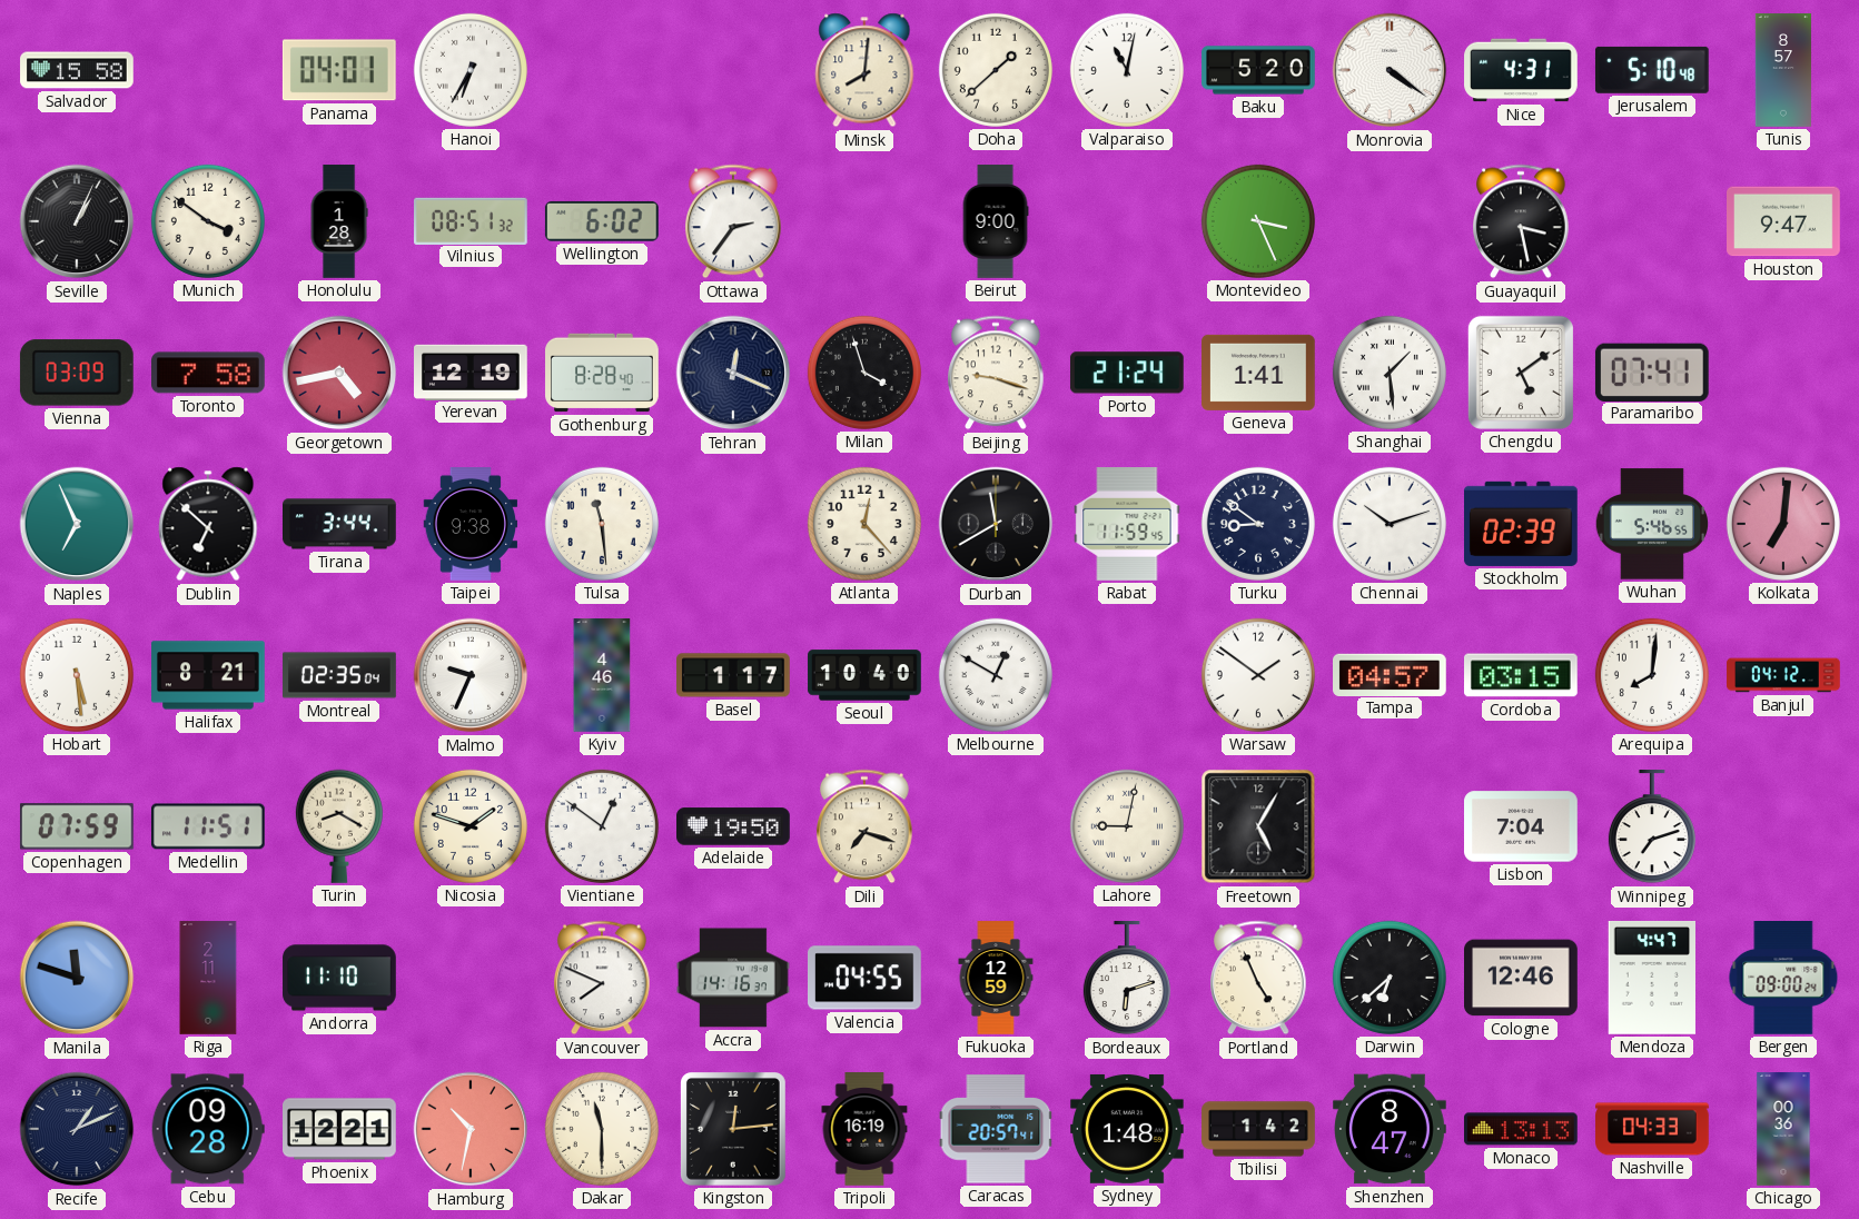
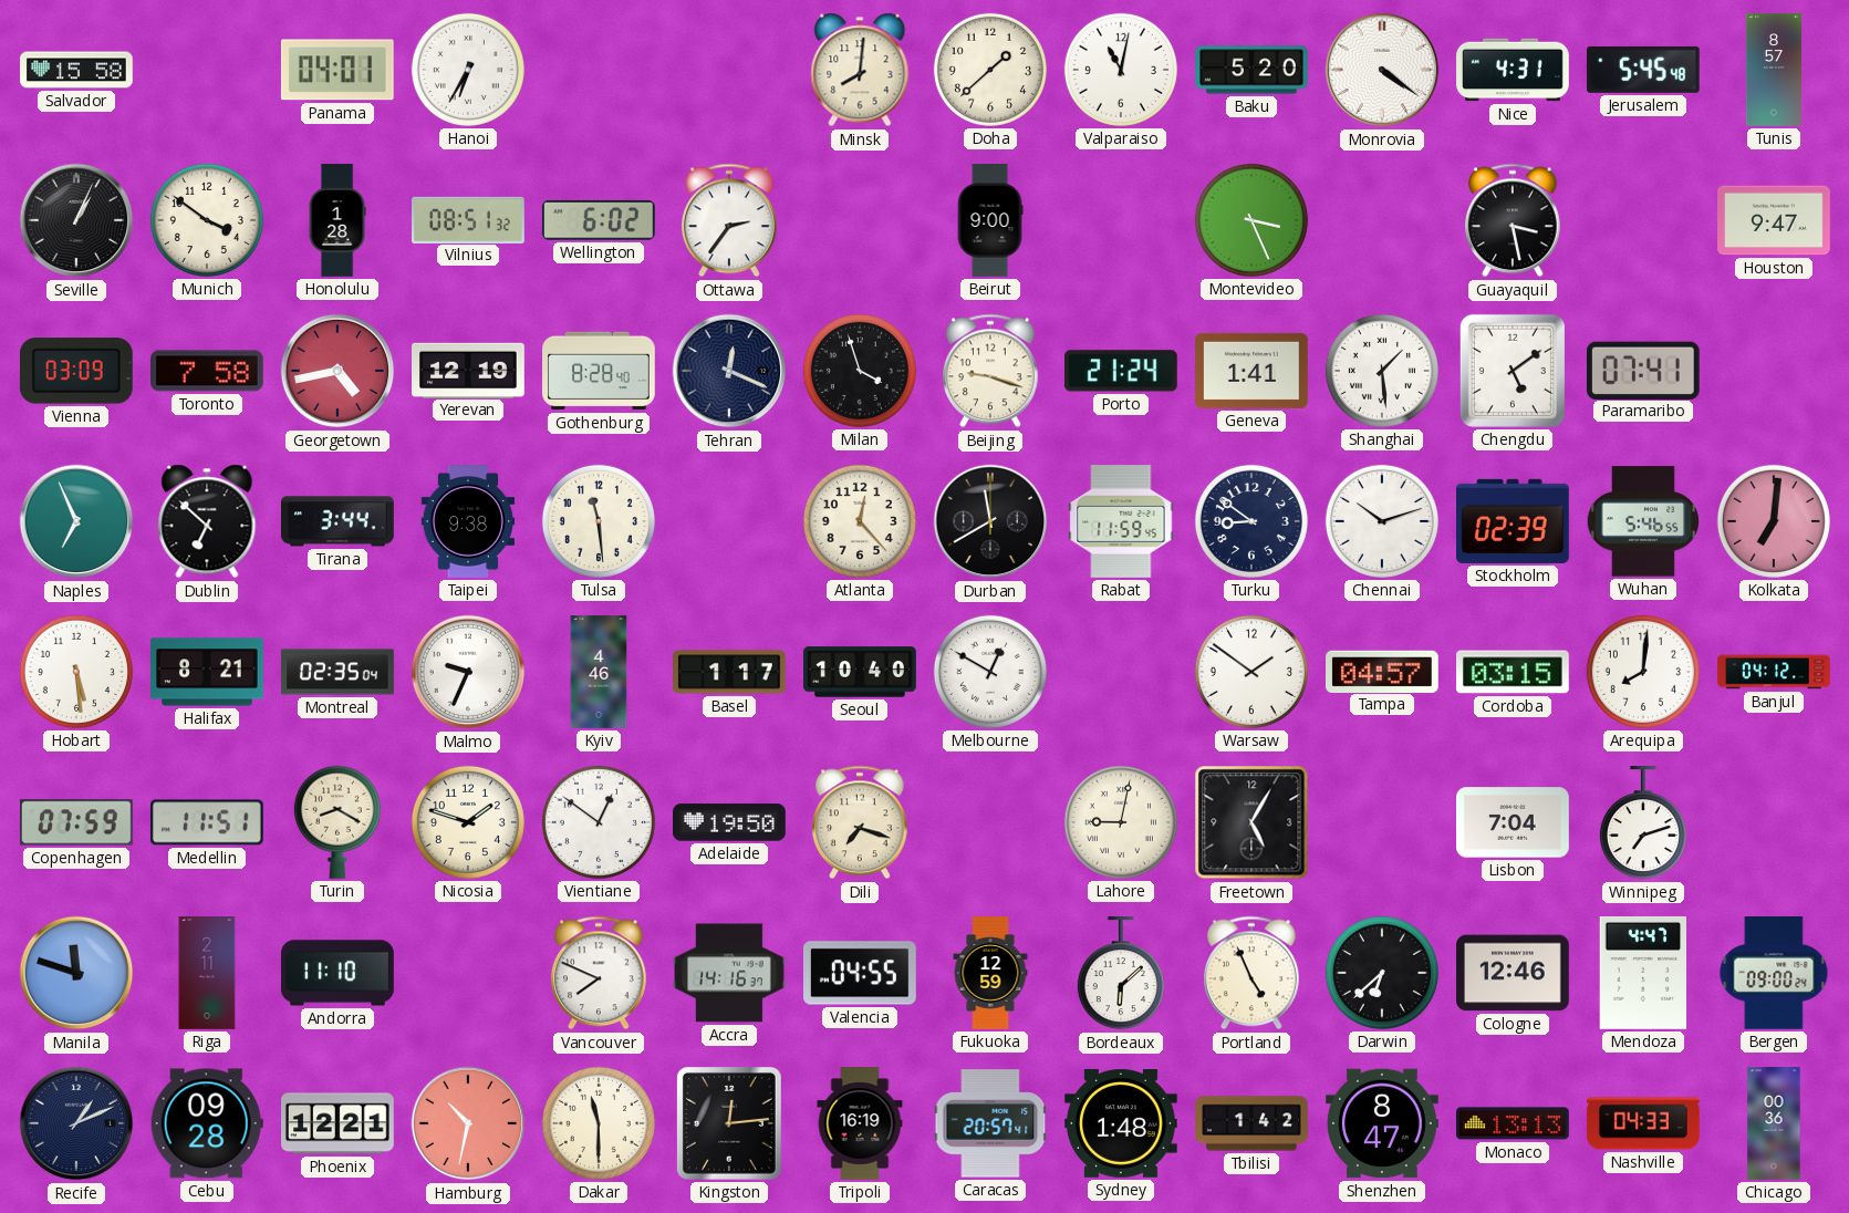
Jerusalem: 5:10 -> 5:45 (1643, 70)
Bordeaux: 6:12 -> 6:08 (1121, 974)
